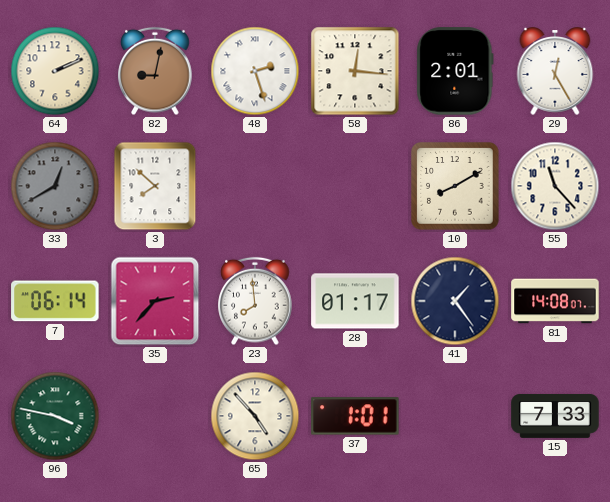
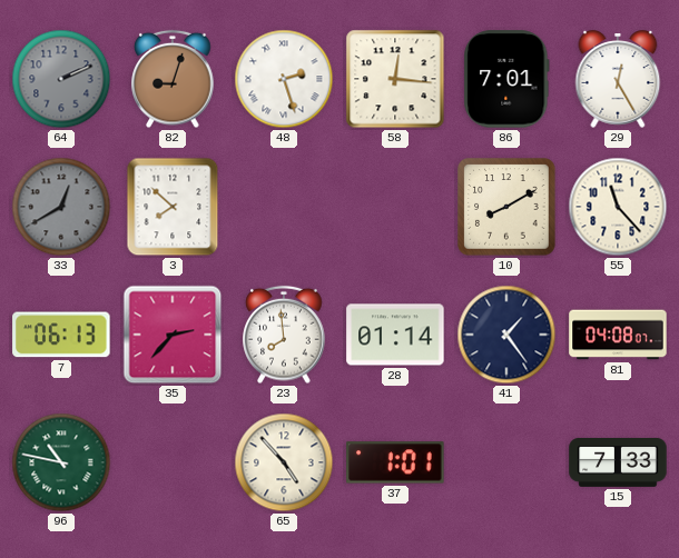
64 dial: cream -> grey (61, 79)
82: 9:02 -> 9:03 (173, 79)
86: 2:01 -> 7:01 (506, 79)
7: 06:14 -> 06:13 (61, 335)
28: 01:17 -> 01:14 (395, 335)
81: 14:08 -> 04:08 (618, 335)
96: 3:47 -> 10:47 (61, 462)
